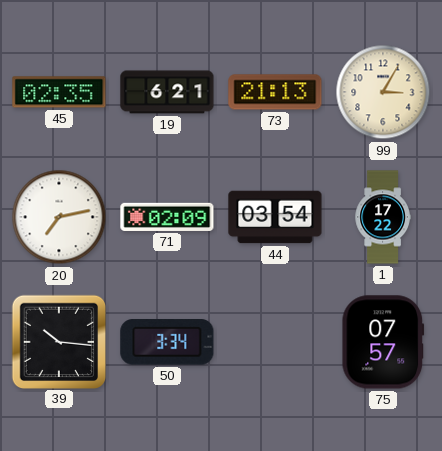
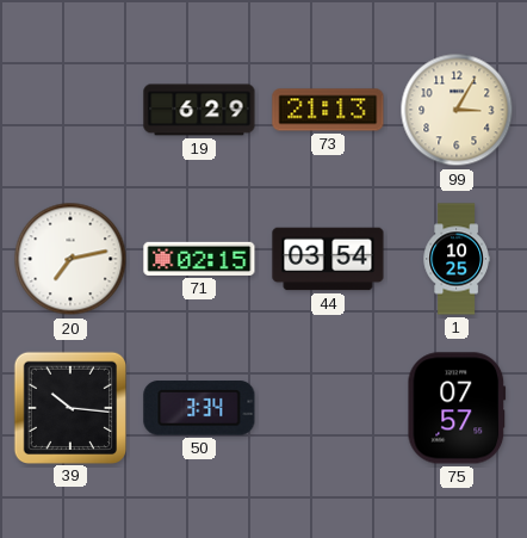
45: 02:35 -> none (59, 92)
19: 6:21 -> 6:29 (199, 110)
71: 02:09 -> 02:15 (199, 259)
1: 17:22 -> 10:25 (457, 259)
